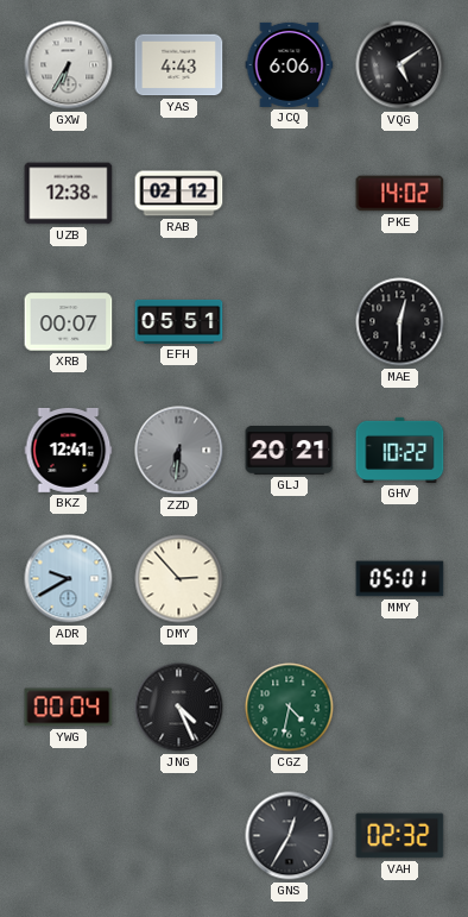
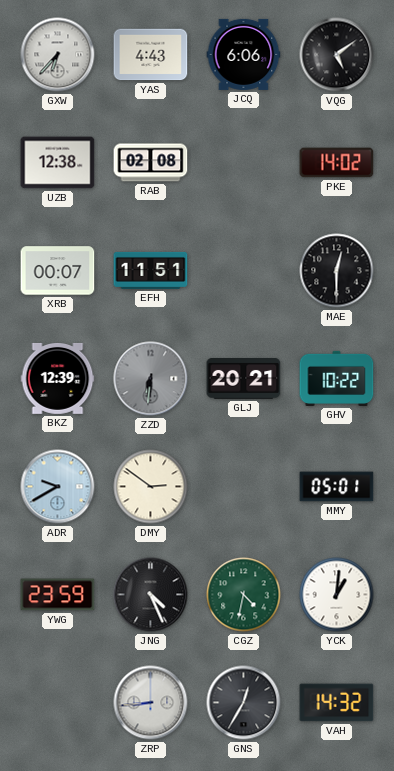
GXW: 6:35 -> 6:37 (58, 55)
RAB: 02:12 -> 02:08 (151, 163)
EFH: 05:51 -> 11:51 (151, 270)
BKZ: 12:41 -> 12:39 (58, 378)
DMY: 2:53 -> 2:51 (151, 487)
YWG: 00:04 -> 23:59 (58, 595)
YCK: none -> 1:01 (337, 595)
ZRP: none -> 8:44 (151, 703)
VAH: 02:32 -> 14:32 (337, 703)
